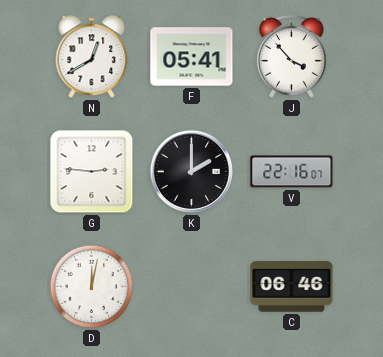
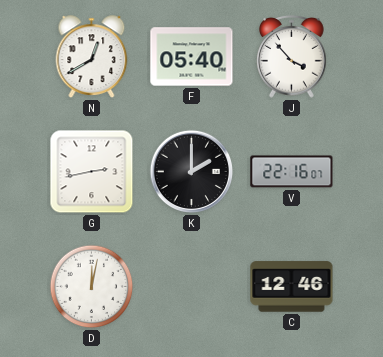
F: 05:41 -> 05:40 (192, 57)
G: 2:46 -> 2:43 (92, 172)
C: 06:46 -> 12:46 (292, 287)
